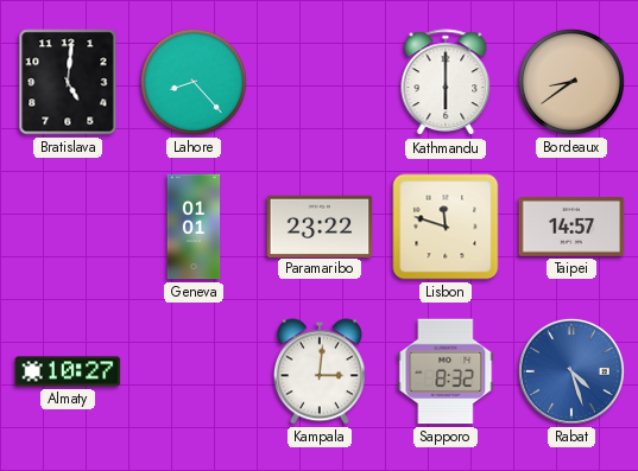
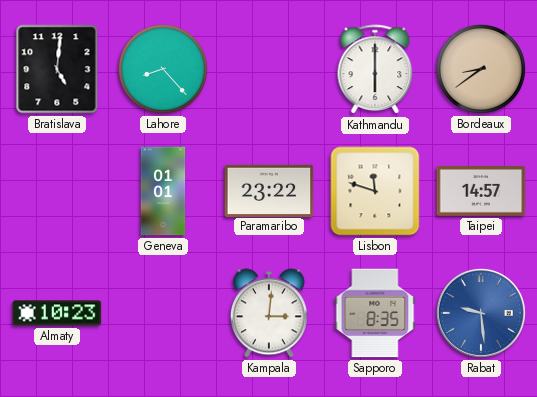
Almaty: 10:27 -> 10:23 (57, 313)
Sapporo: 8:32 -> 8:35 (375, 313)
Rabat: 4:27 -> 9:29 (481, 313)
